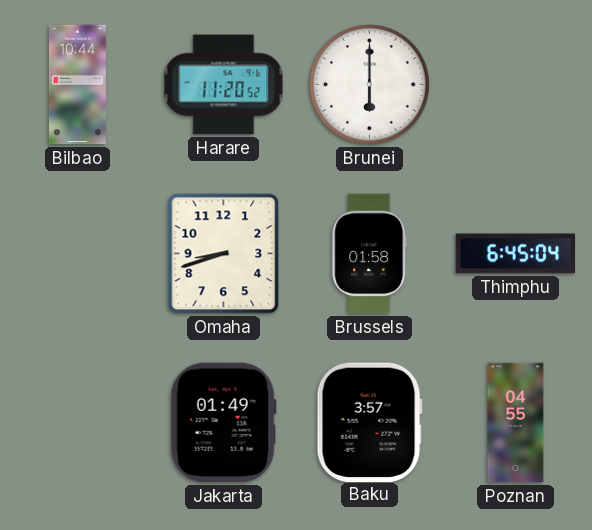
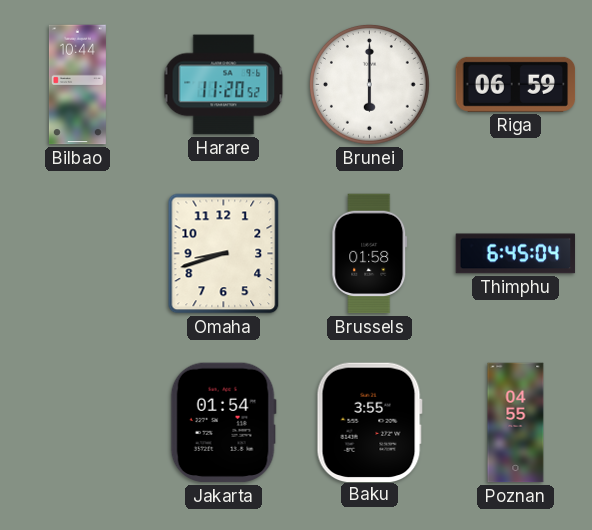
Riga: none -> 06:59 (516, 84)
Jakarta: 01:49 -> 01:54 (223, 423)
Baku: 3:57 -> 3:55 (369, 422)
